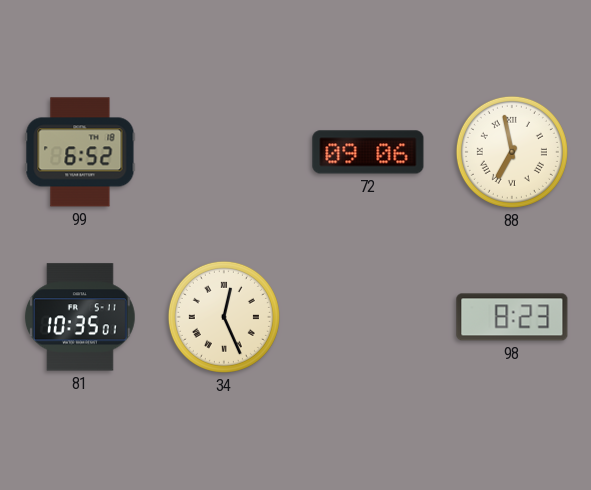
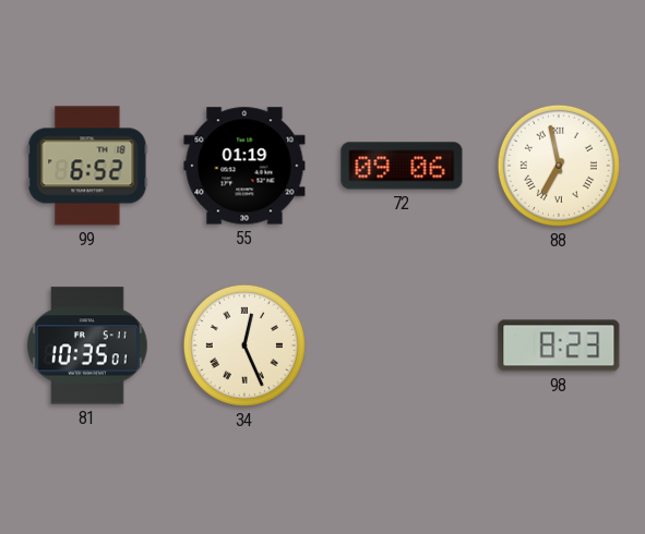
55: none -> 01:19 (244, 166)
